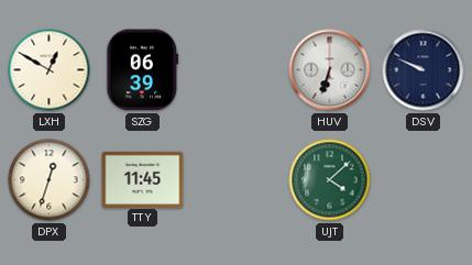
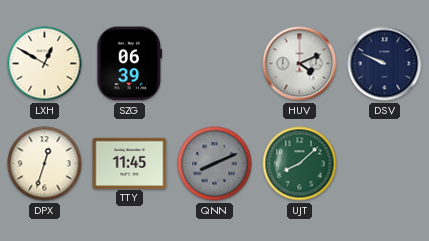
HUV: 6:33 -> 4:11 (300, 64)
QNN: none -> 8:11 (215, 164)
UJT: 4:08 -> 8:08 (300, 164)
